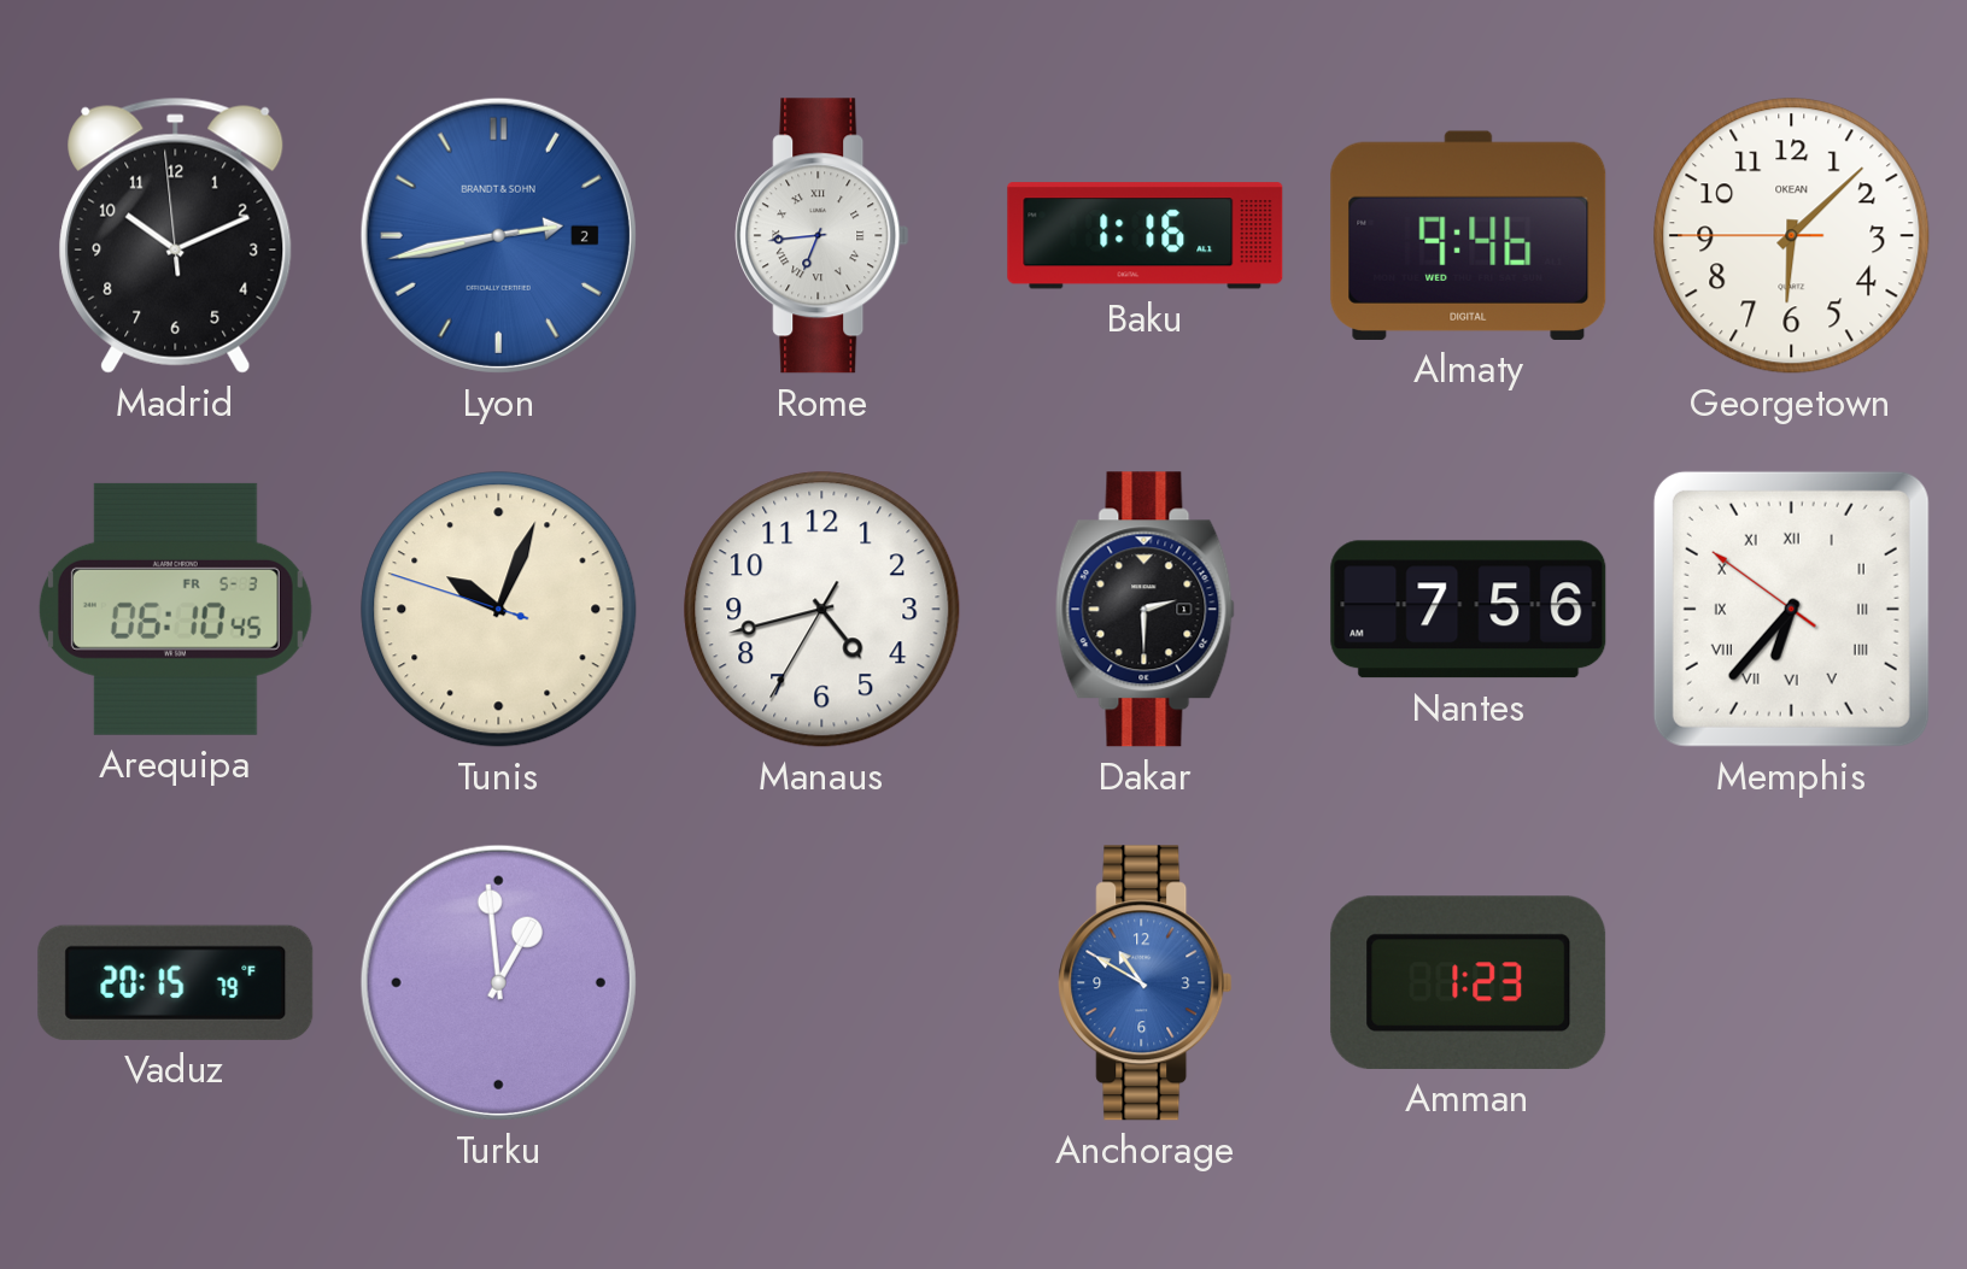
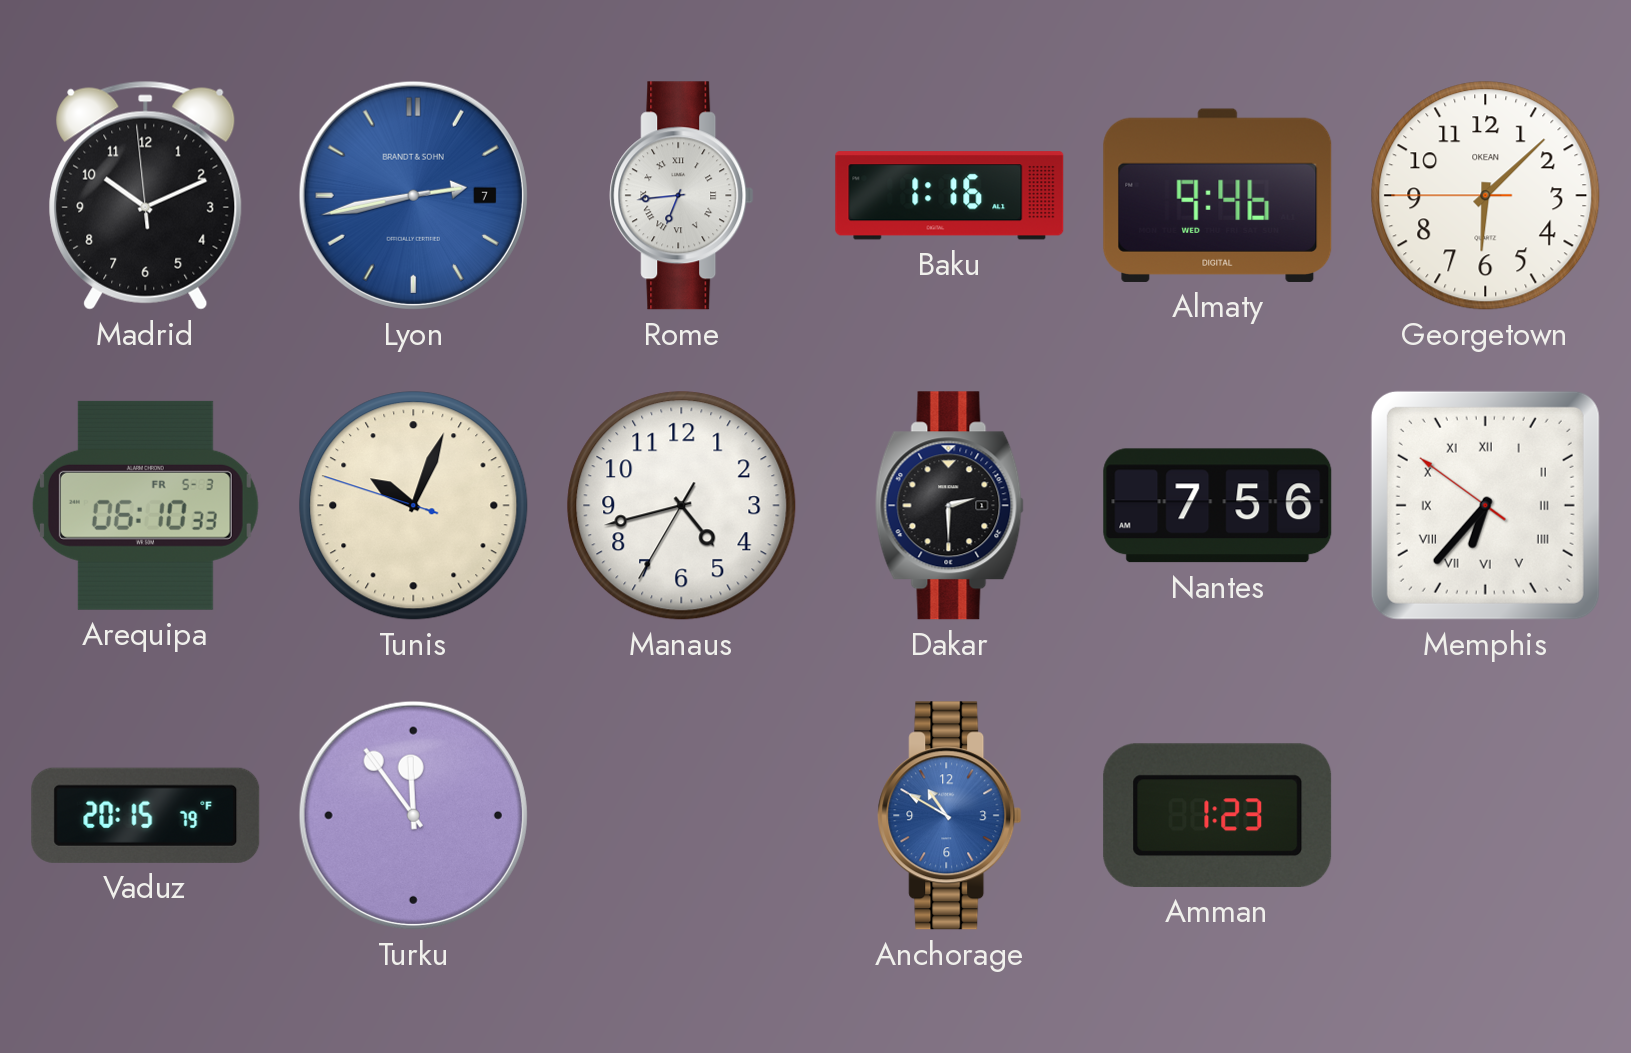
Lyon date: 2 -> 7 (413, 195)
Arequipa: 06:10:45 -> 06:10:33 (145, 505)
Turku: 12:59 -> 11:54 (413, 815)
